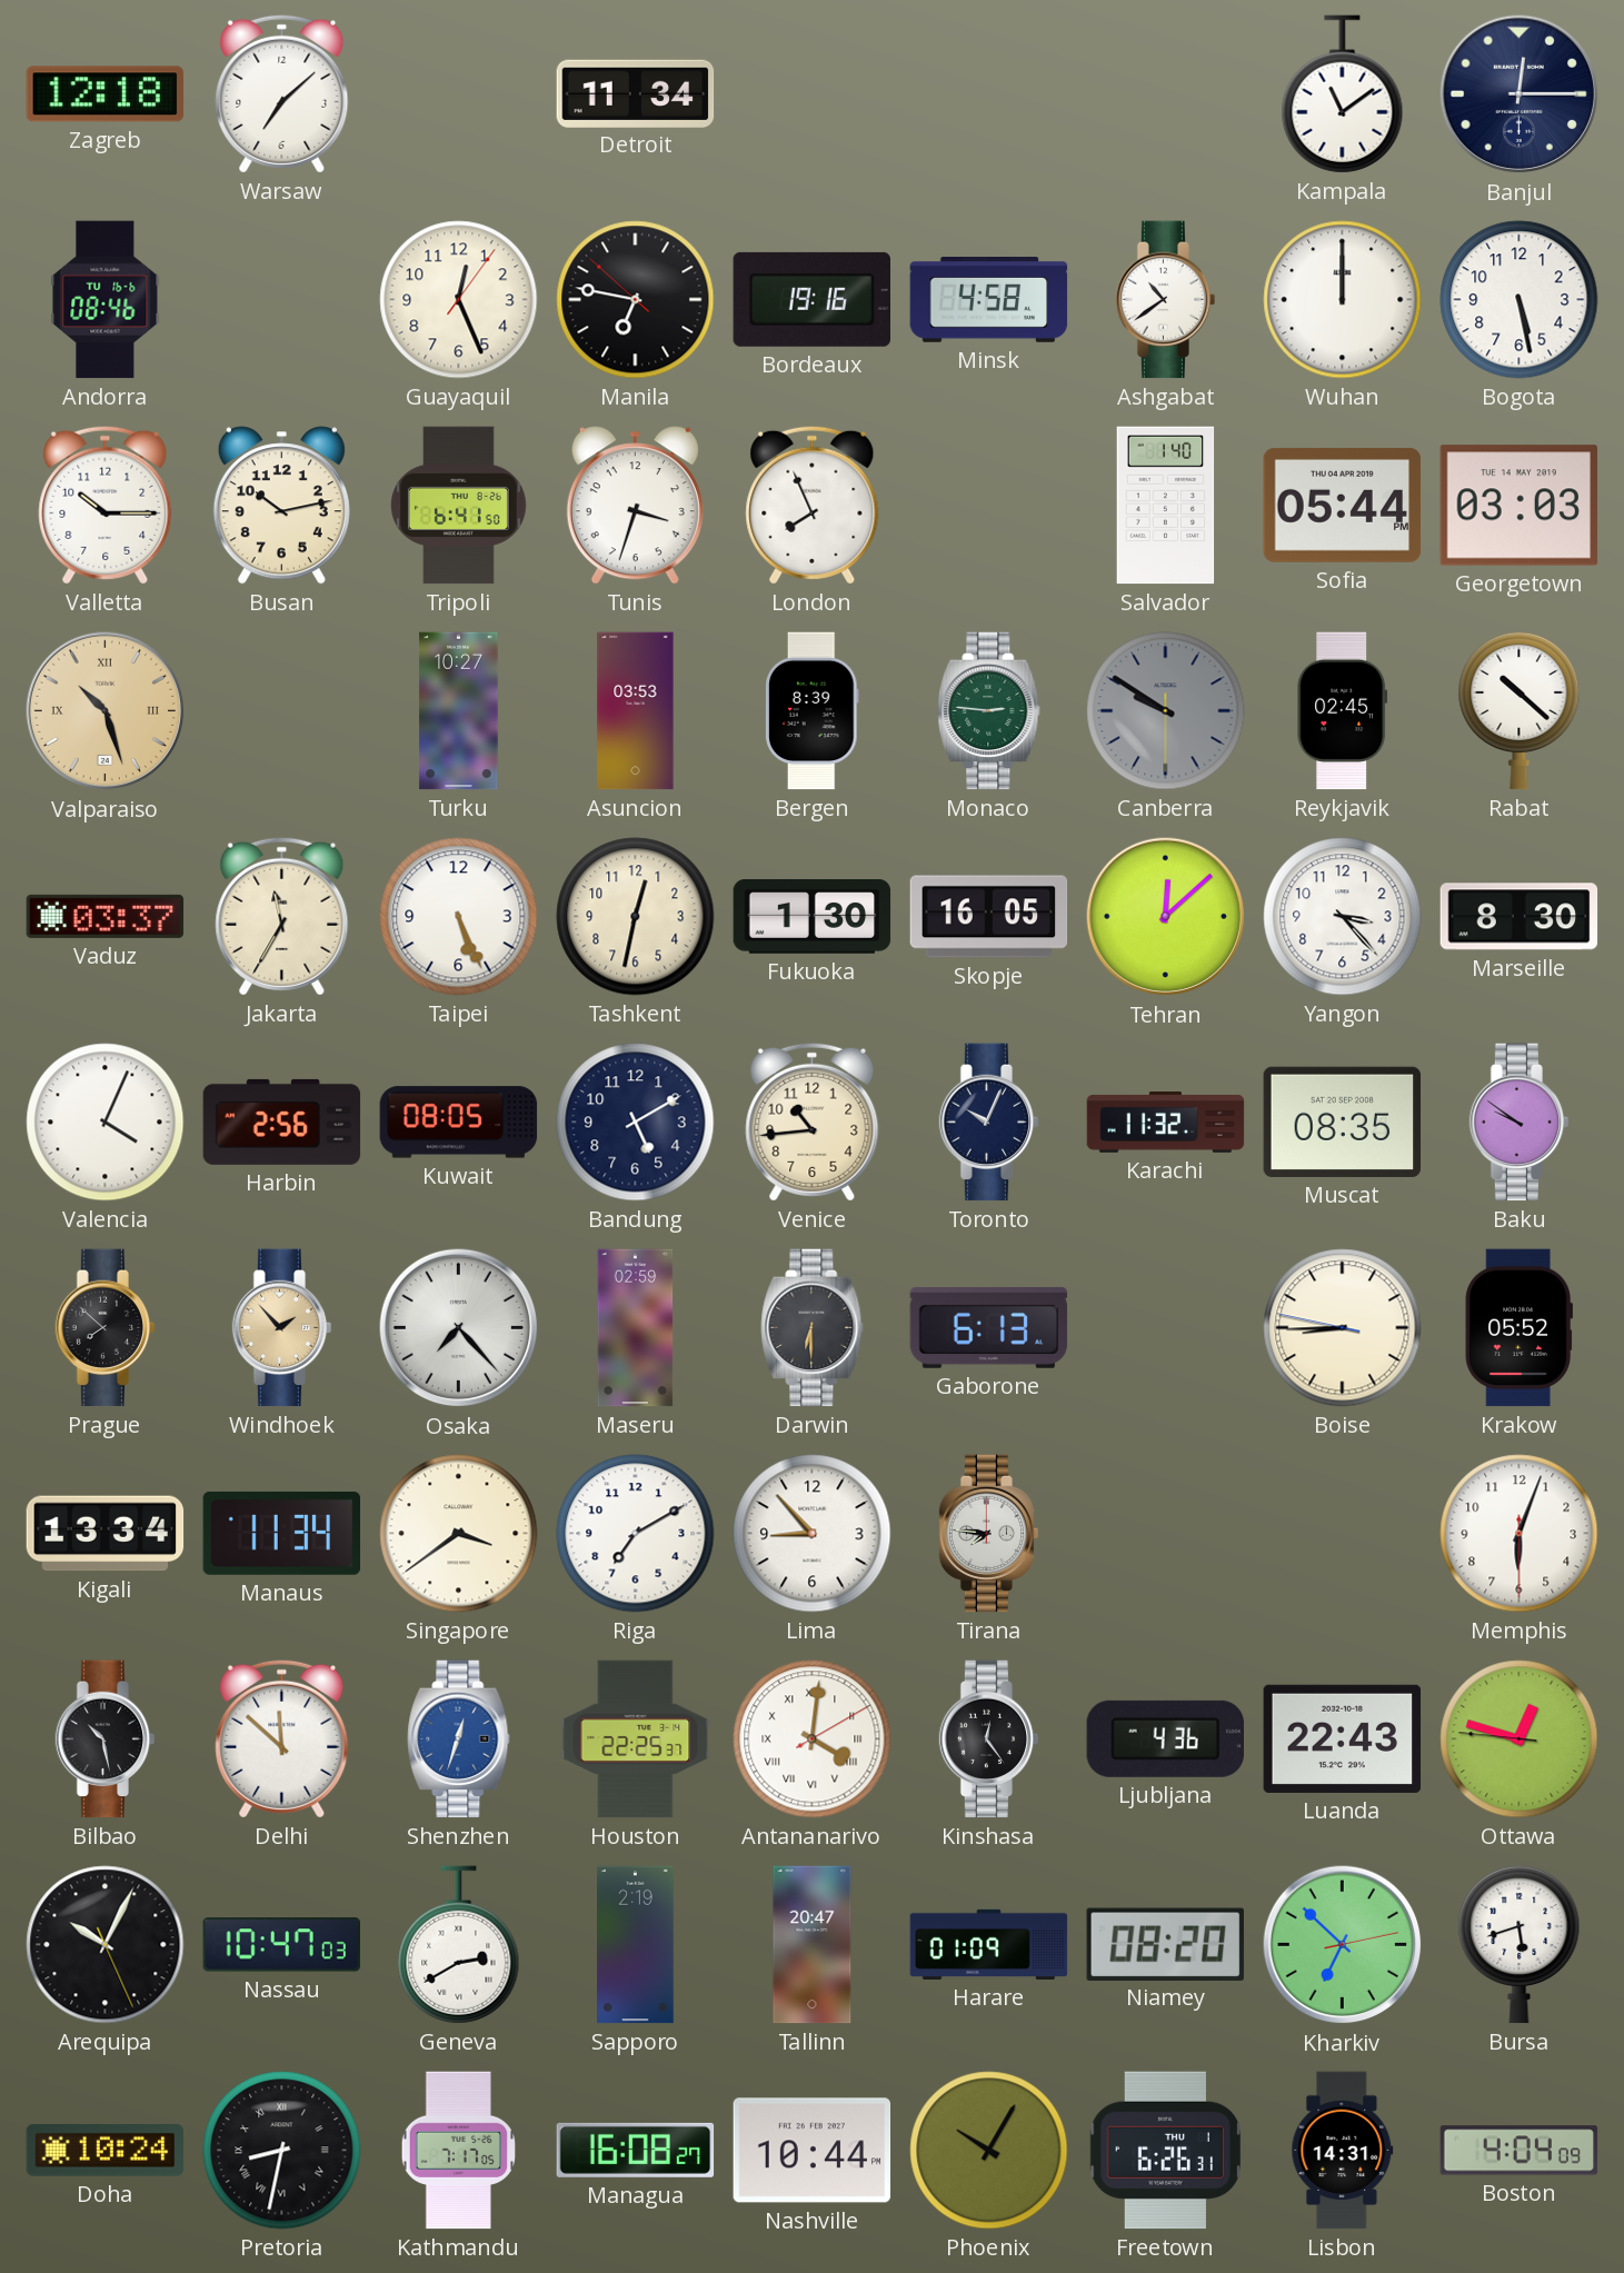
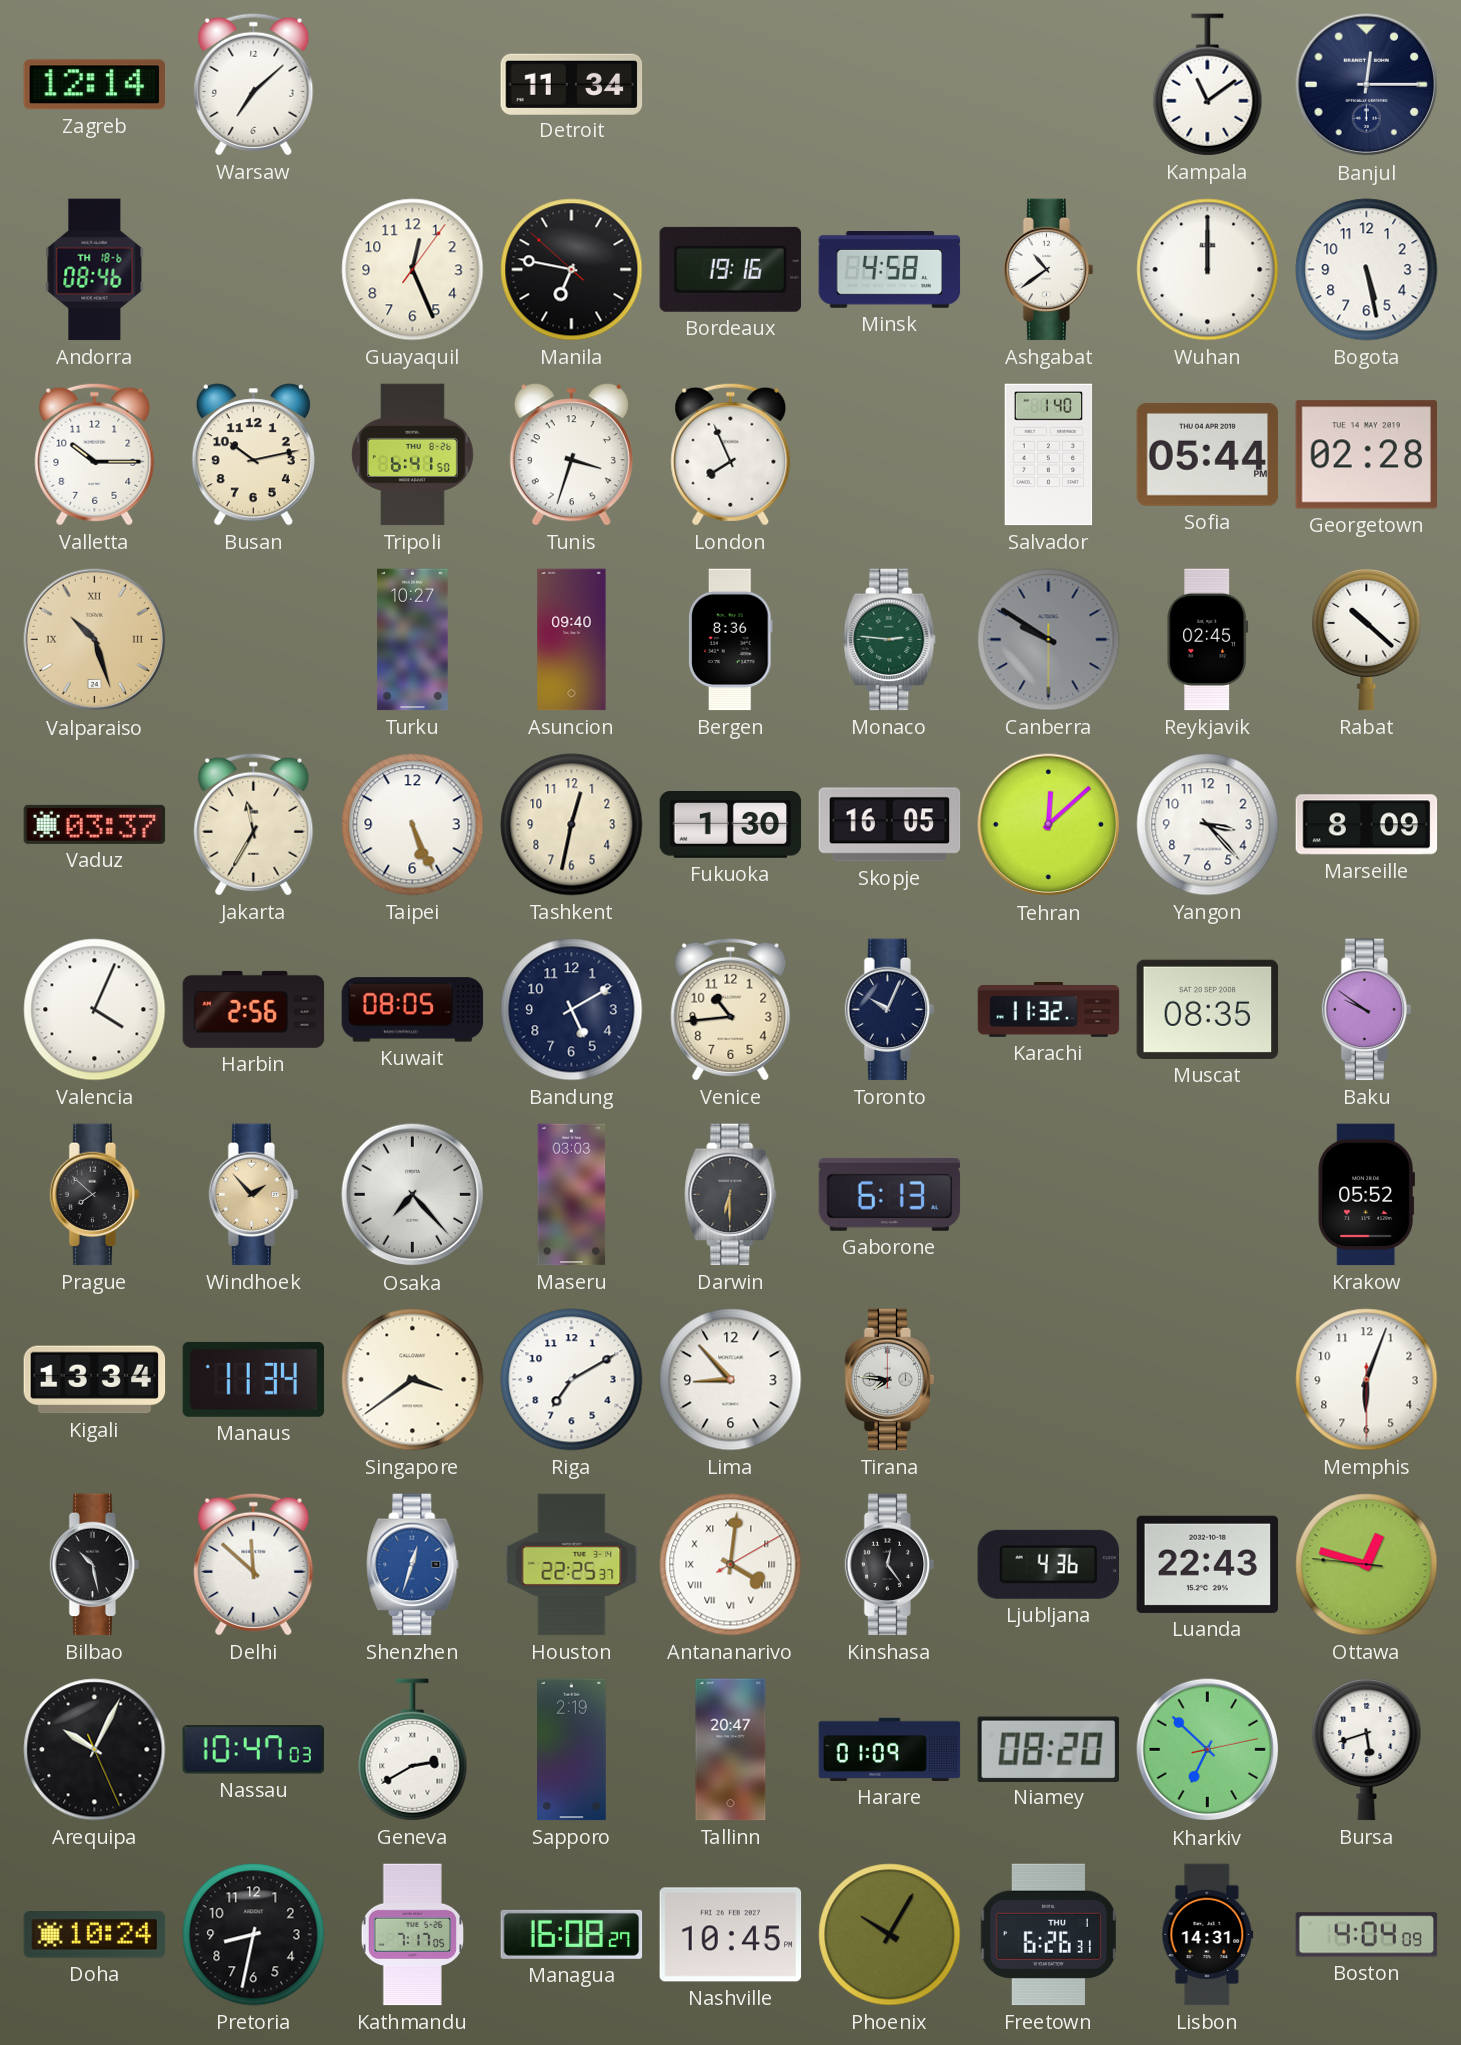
Zagreb: 12:18 -> 12:14 (95, 85)
Andorra date: TU 16-6 -> TH 18-6 (95, 270)
Georgetown: 03:03 -> 02:28 (1367, 455)
Asuncion: 03:53 -> 09:40 (572, 640)
Bergen: 8:39 -> 8:36 (731, 640)
Marseille: 8:30 -> 8:09 (1367, 825)
Maseru: 02:59 -> 03:03 (572, 1195)
Boise: 8:44 -> none (1343, 1328)
Pretoria numerals: Roman -> Arabic (254, 1935)
Nashville: 10:44 -> 10:45 (731, 1935)
